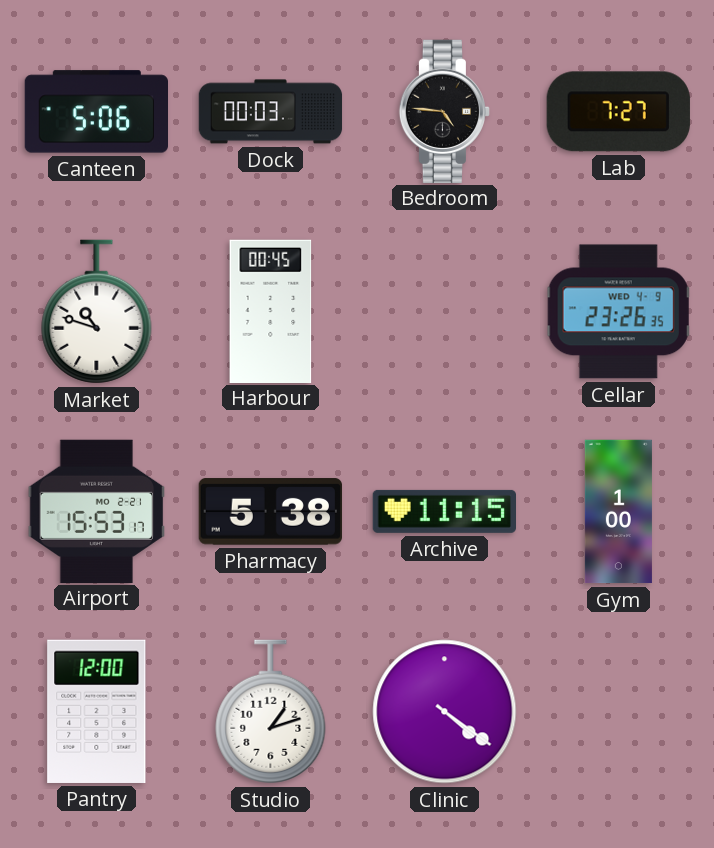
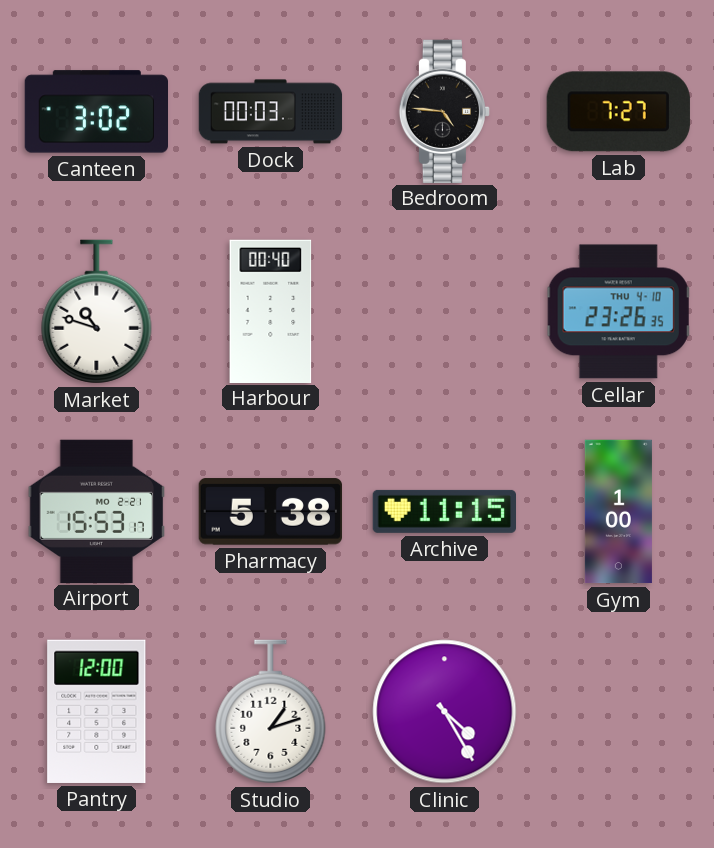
Canteen: 5:06 -> 3:02 (96, 112)
Harbour: 00:45 -> 00:40 (271, 311)
Cellar date: WED 4-9 -> THU 4-10 (619, 312)
Clinic: 4:21 -> 4:25 (445, 712)
